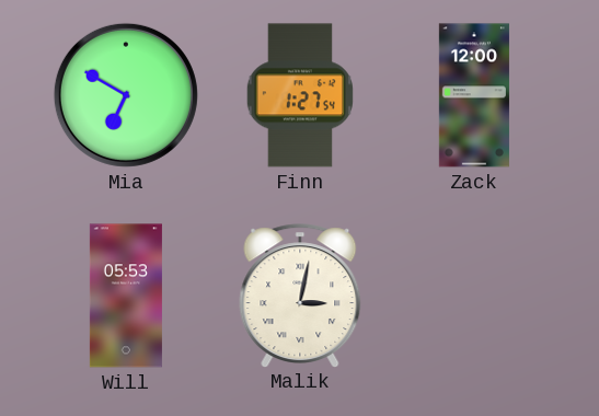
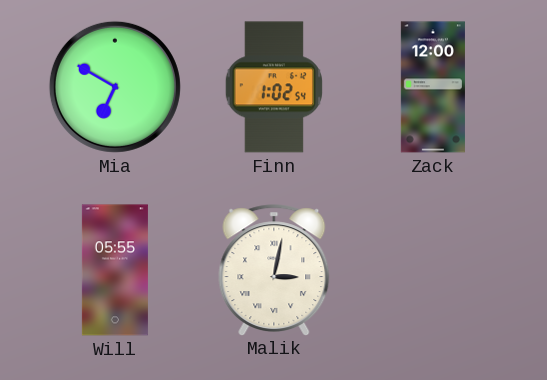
Finn: 1:27 -> 1:02 (273, 87)
Will: 05:53 -> 05:55 (115, 270)
